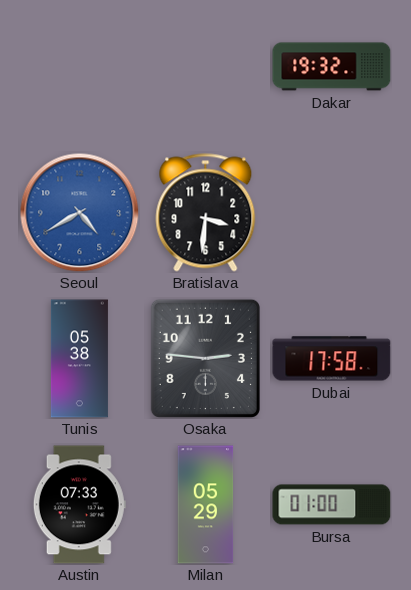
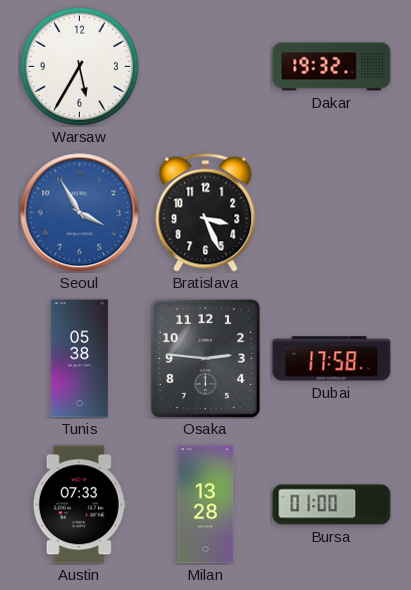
Warsaw: none -> 5:35 (79, 66)
Seoul: 4:40 -> 3:55 (80, 213)
Bratislava: 3:31 -> 3:26 (206, 213)
Milan: 05:29 -> 13:28 (206, 505)
